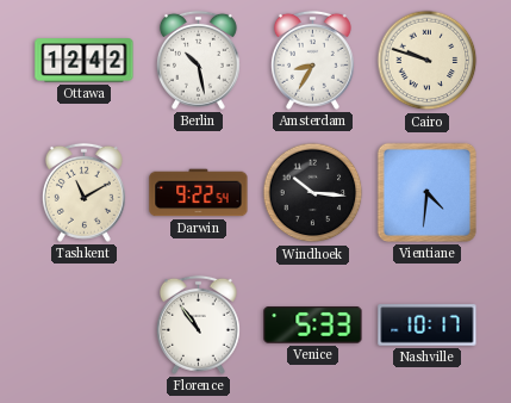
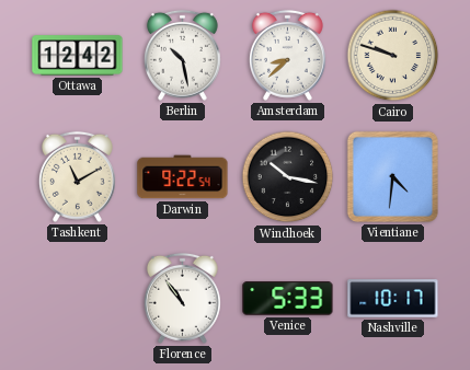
Amsterdam: 8:35 -> 8:38 (287, 55)
Windhoek: 10:16 -> 10:17 (288, 177)
